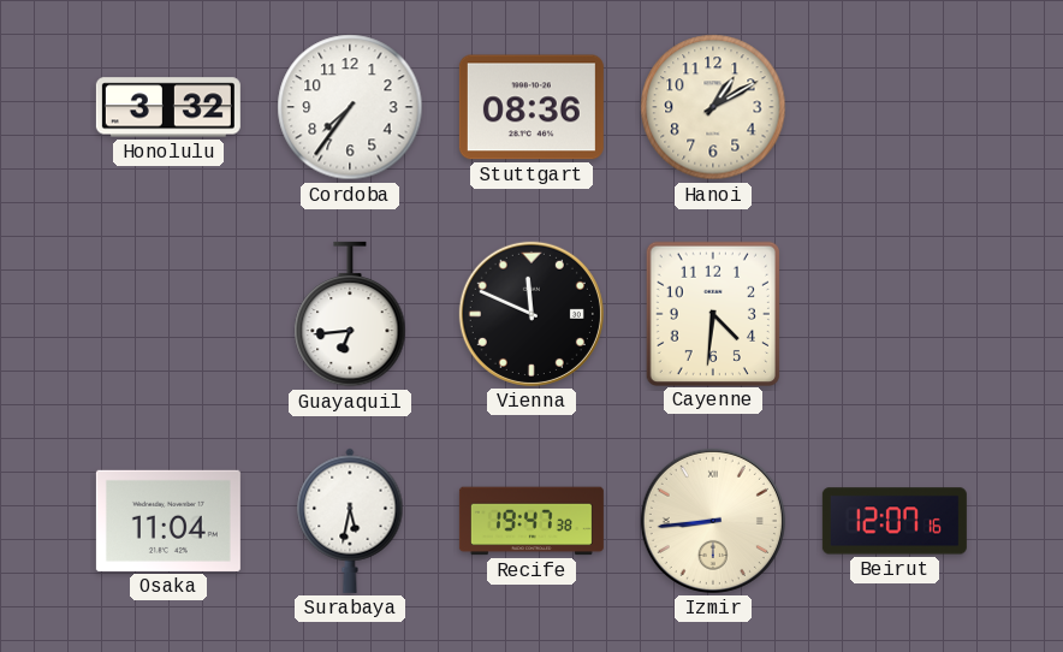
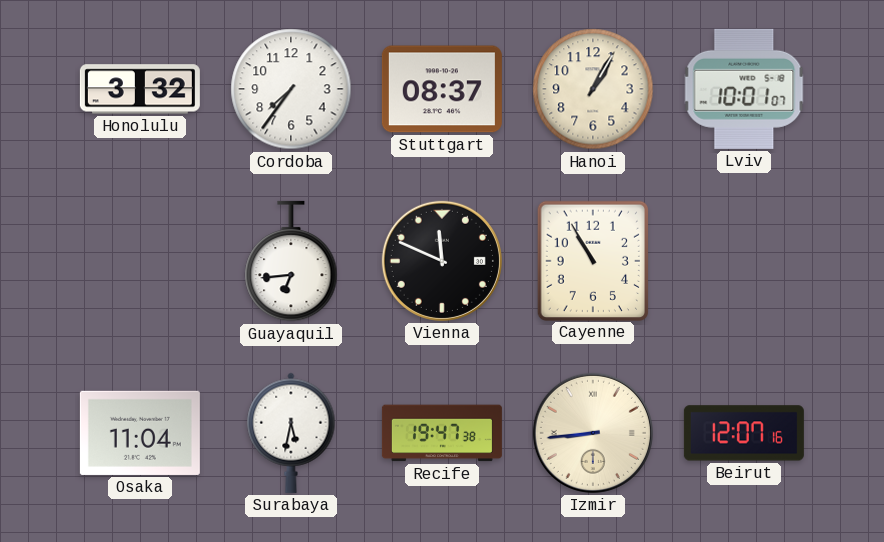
Stuttgart: 08:36 -> 08:37 (442, 89)
Hanoi: 1:10 -> 1:05 (593, 89)
Lviv: none -> 10:01 (744, 89)
Cayenne: 4:31 -> 10:55 (592, 260)
